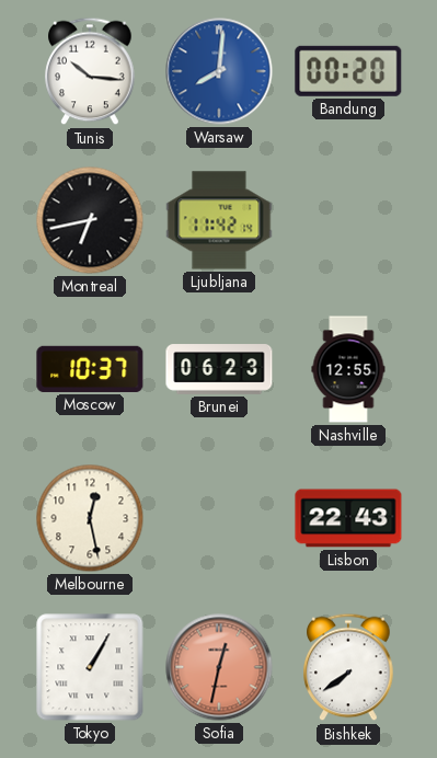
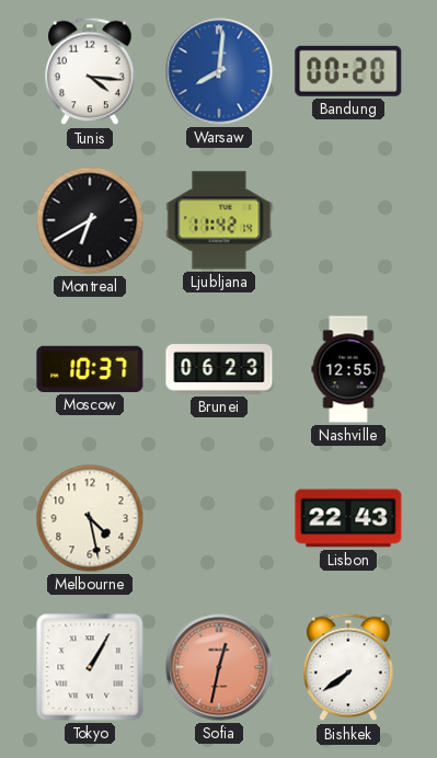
Tunis: 10:16 -> 4:16 (90, 71)
Montreal: 6:43 -> 6:40 (90, 220)
Melbourne: 12:28 -> 4:28 (90, 518)
